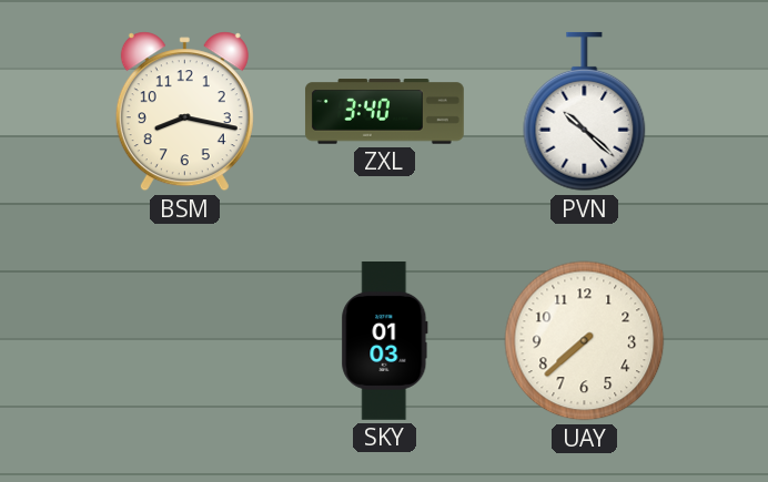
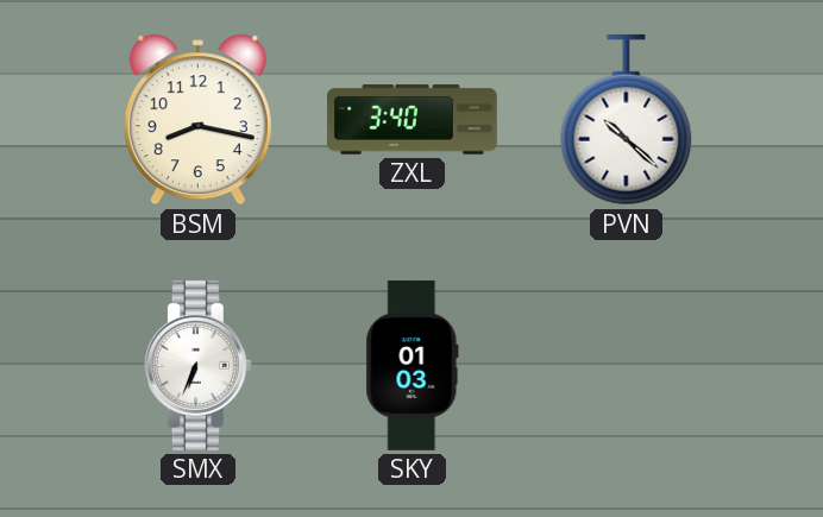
SMX: none -> 6:34 (197, 365)
UAY: 7:38 -> none (585, 341)
